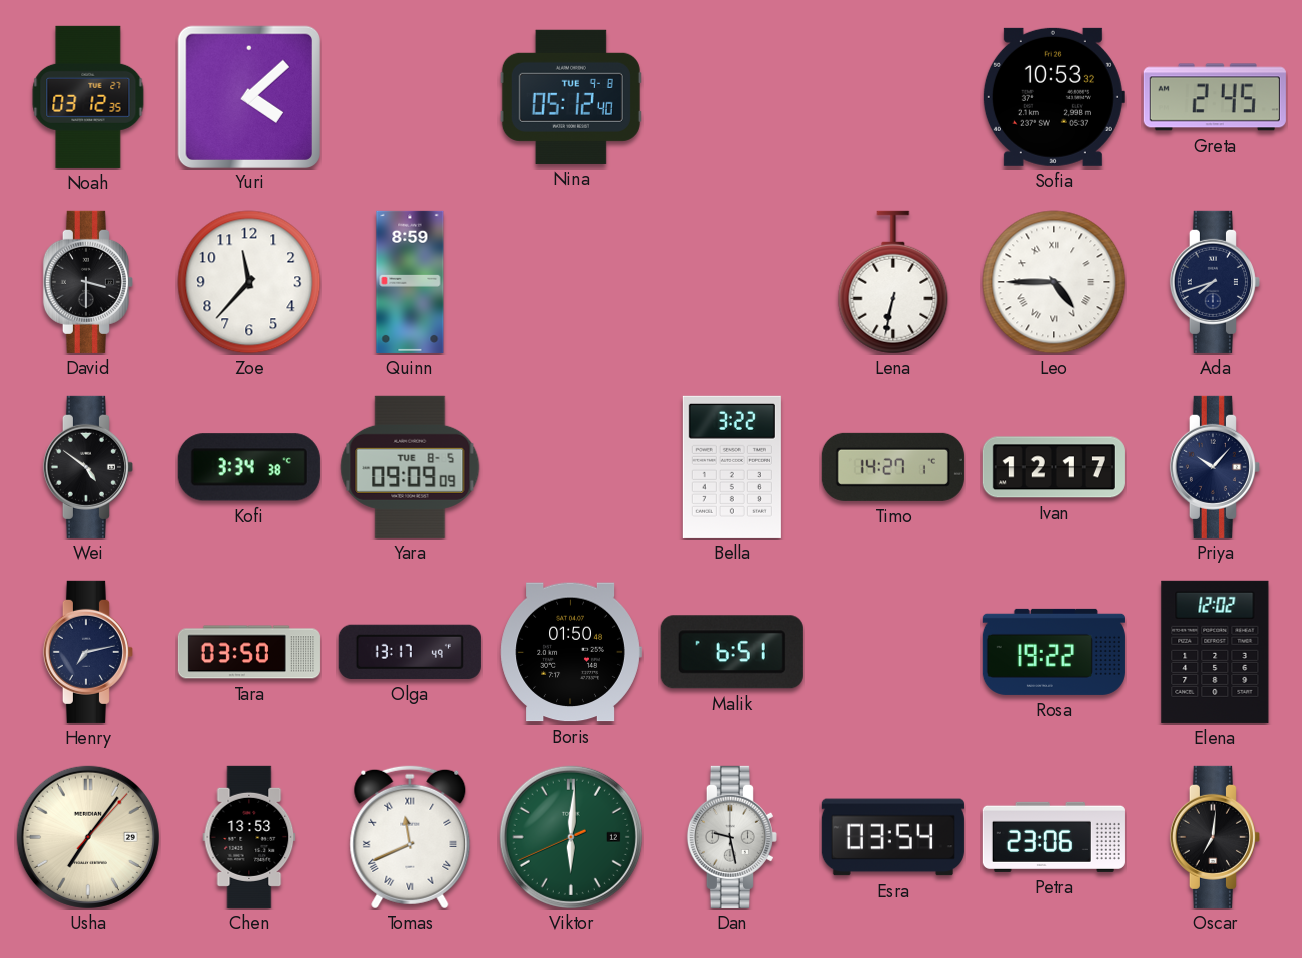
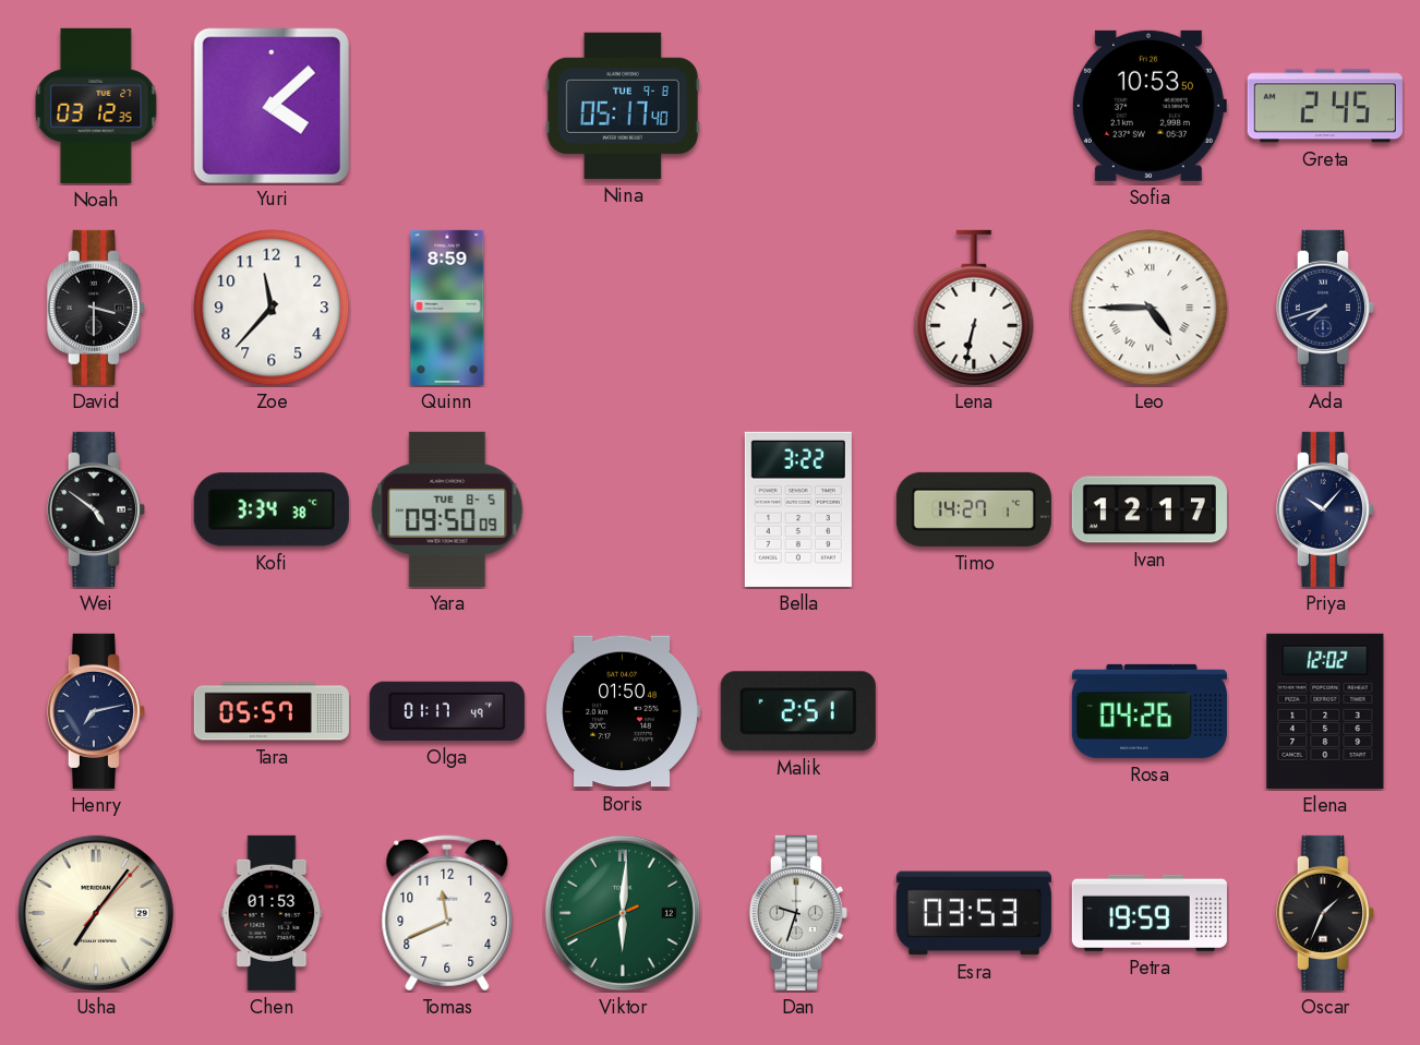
Nina: 05:12 -> 05:17 (623, 106)
Sofia: 10:53:32 -> 10:53:50 (1148, 106)
Yara: 09:09 -> 09:50 (447, 509)
Tara: 03:50 -> 05:57 (272, 711)
Olga: 13:17 -> 01:17 (447, 711)
Malik: 6:51 -> 2:51 (798, 711)
Rosa: 19:22 -> 04:26 (1150, 711)
Chen: 13:53 -> 01:53 (272, 913)
Tomas numerals: Roman -> Arabic (447, 913)
Dan: 9:28 -> 9:33 (798, 913)
Esra: 03:54 -> 03:53 (974, 913)
Petra: 23:06 -> 19:59 (1150, 913)
Oscar: 7:01 -> 1:34 (1325, 913)
